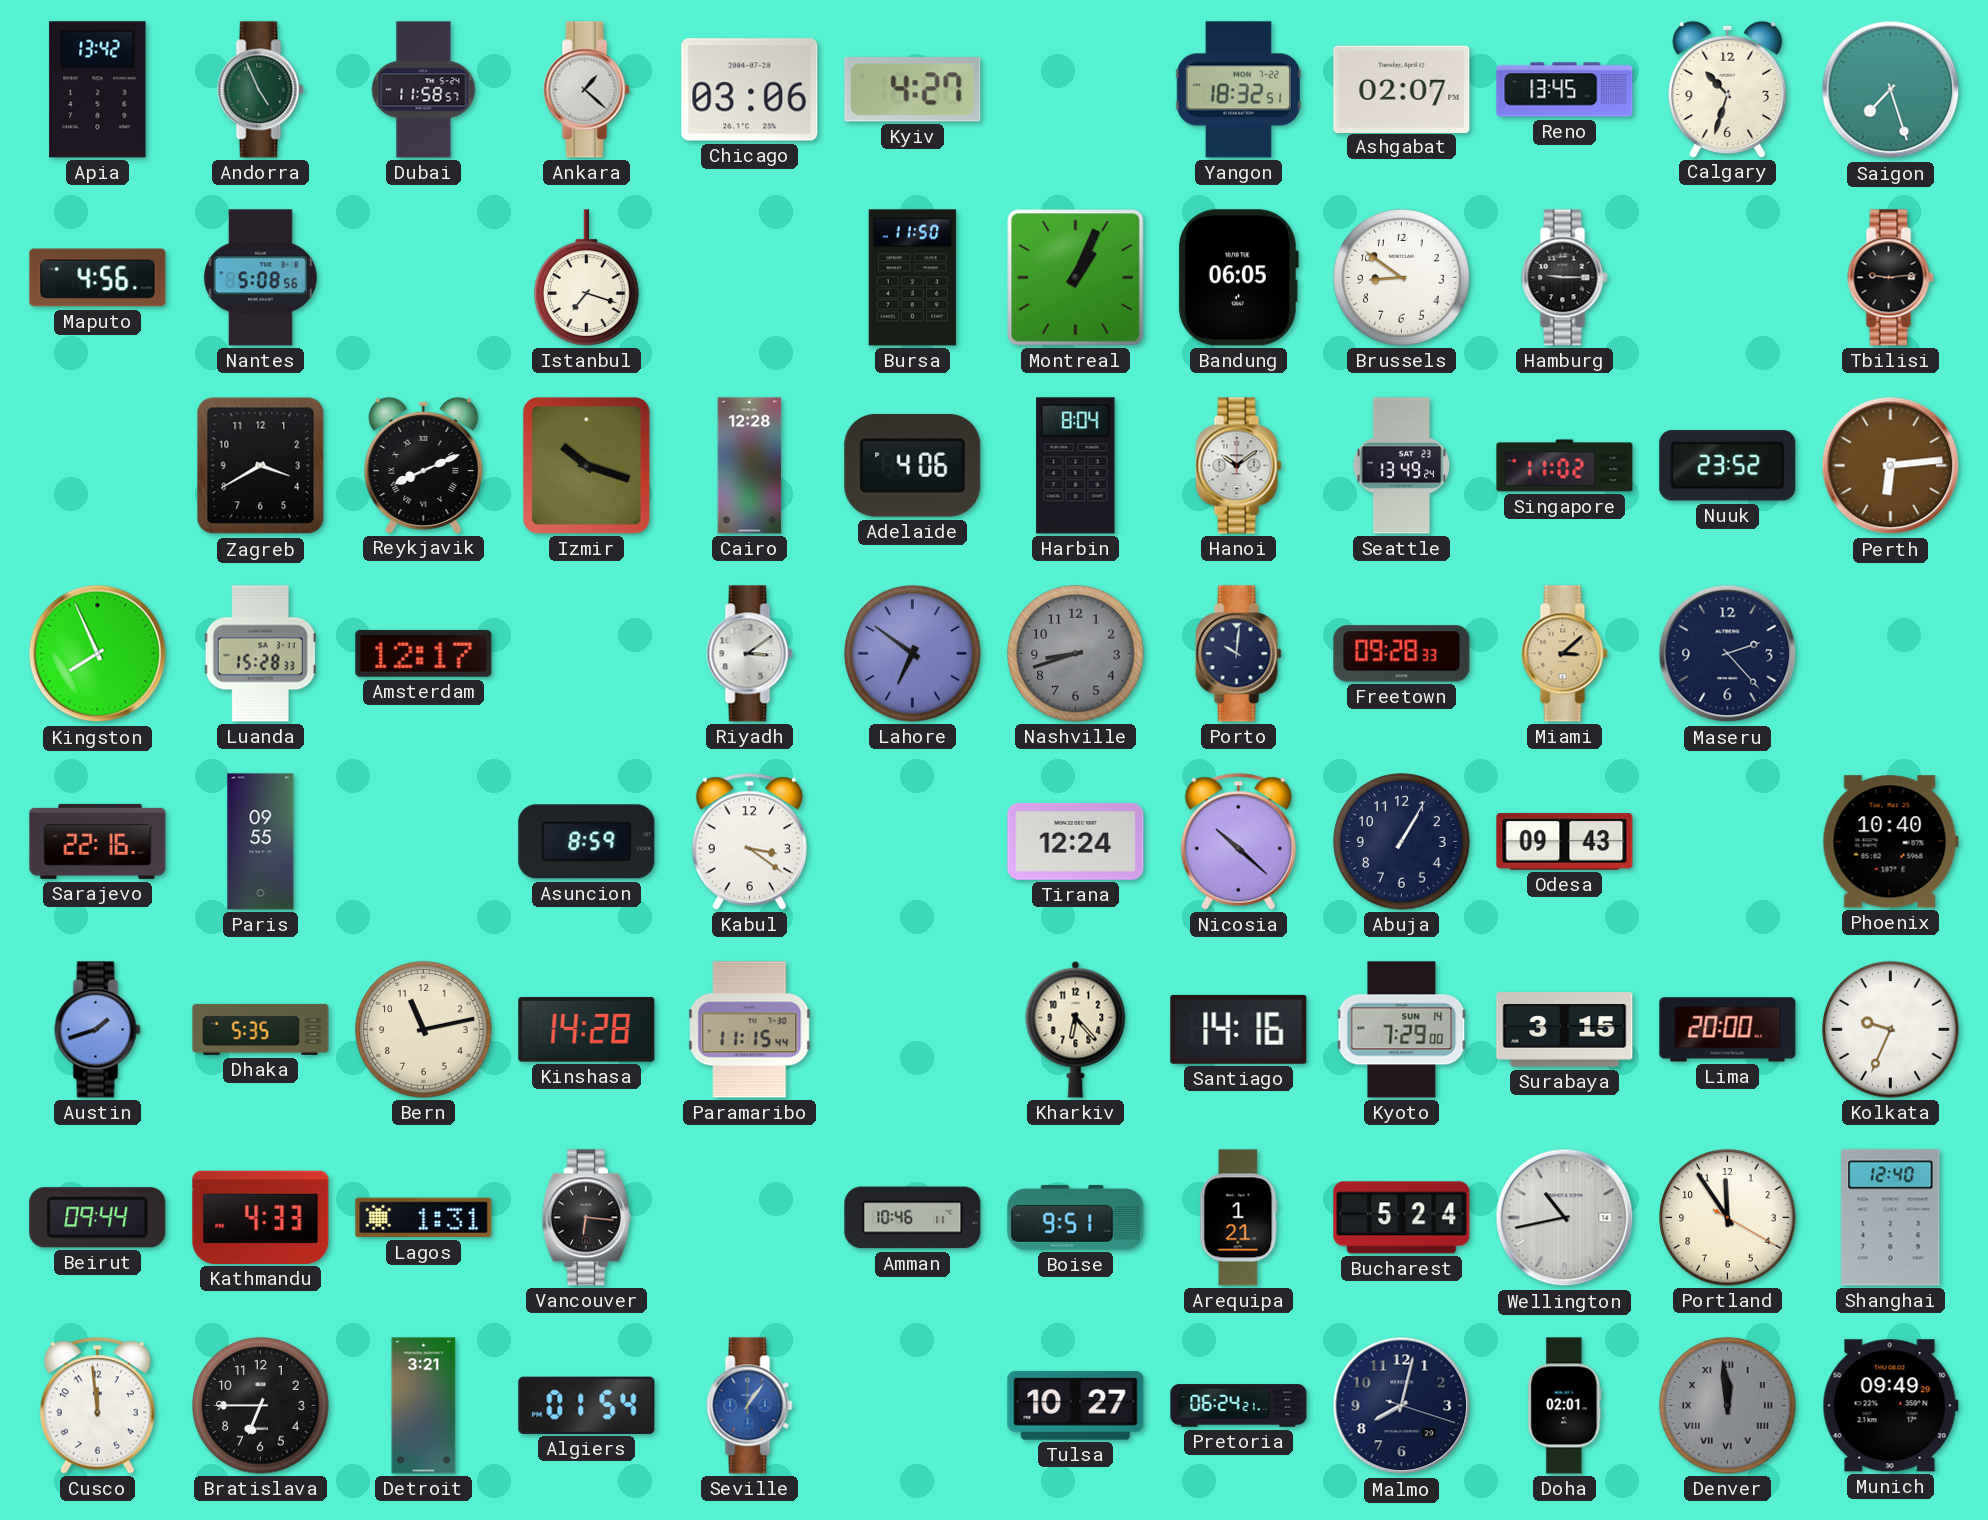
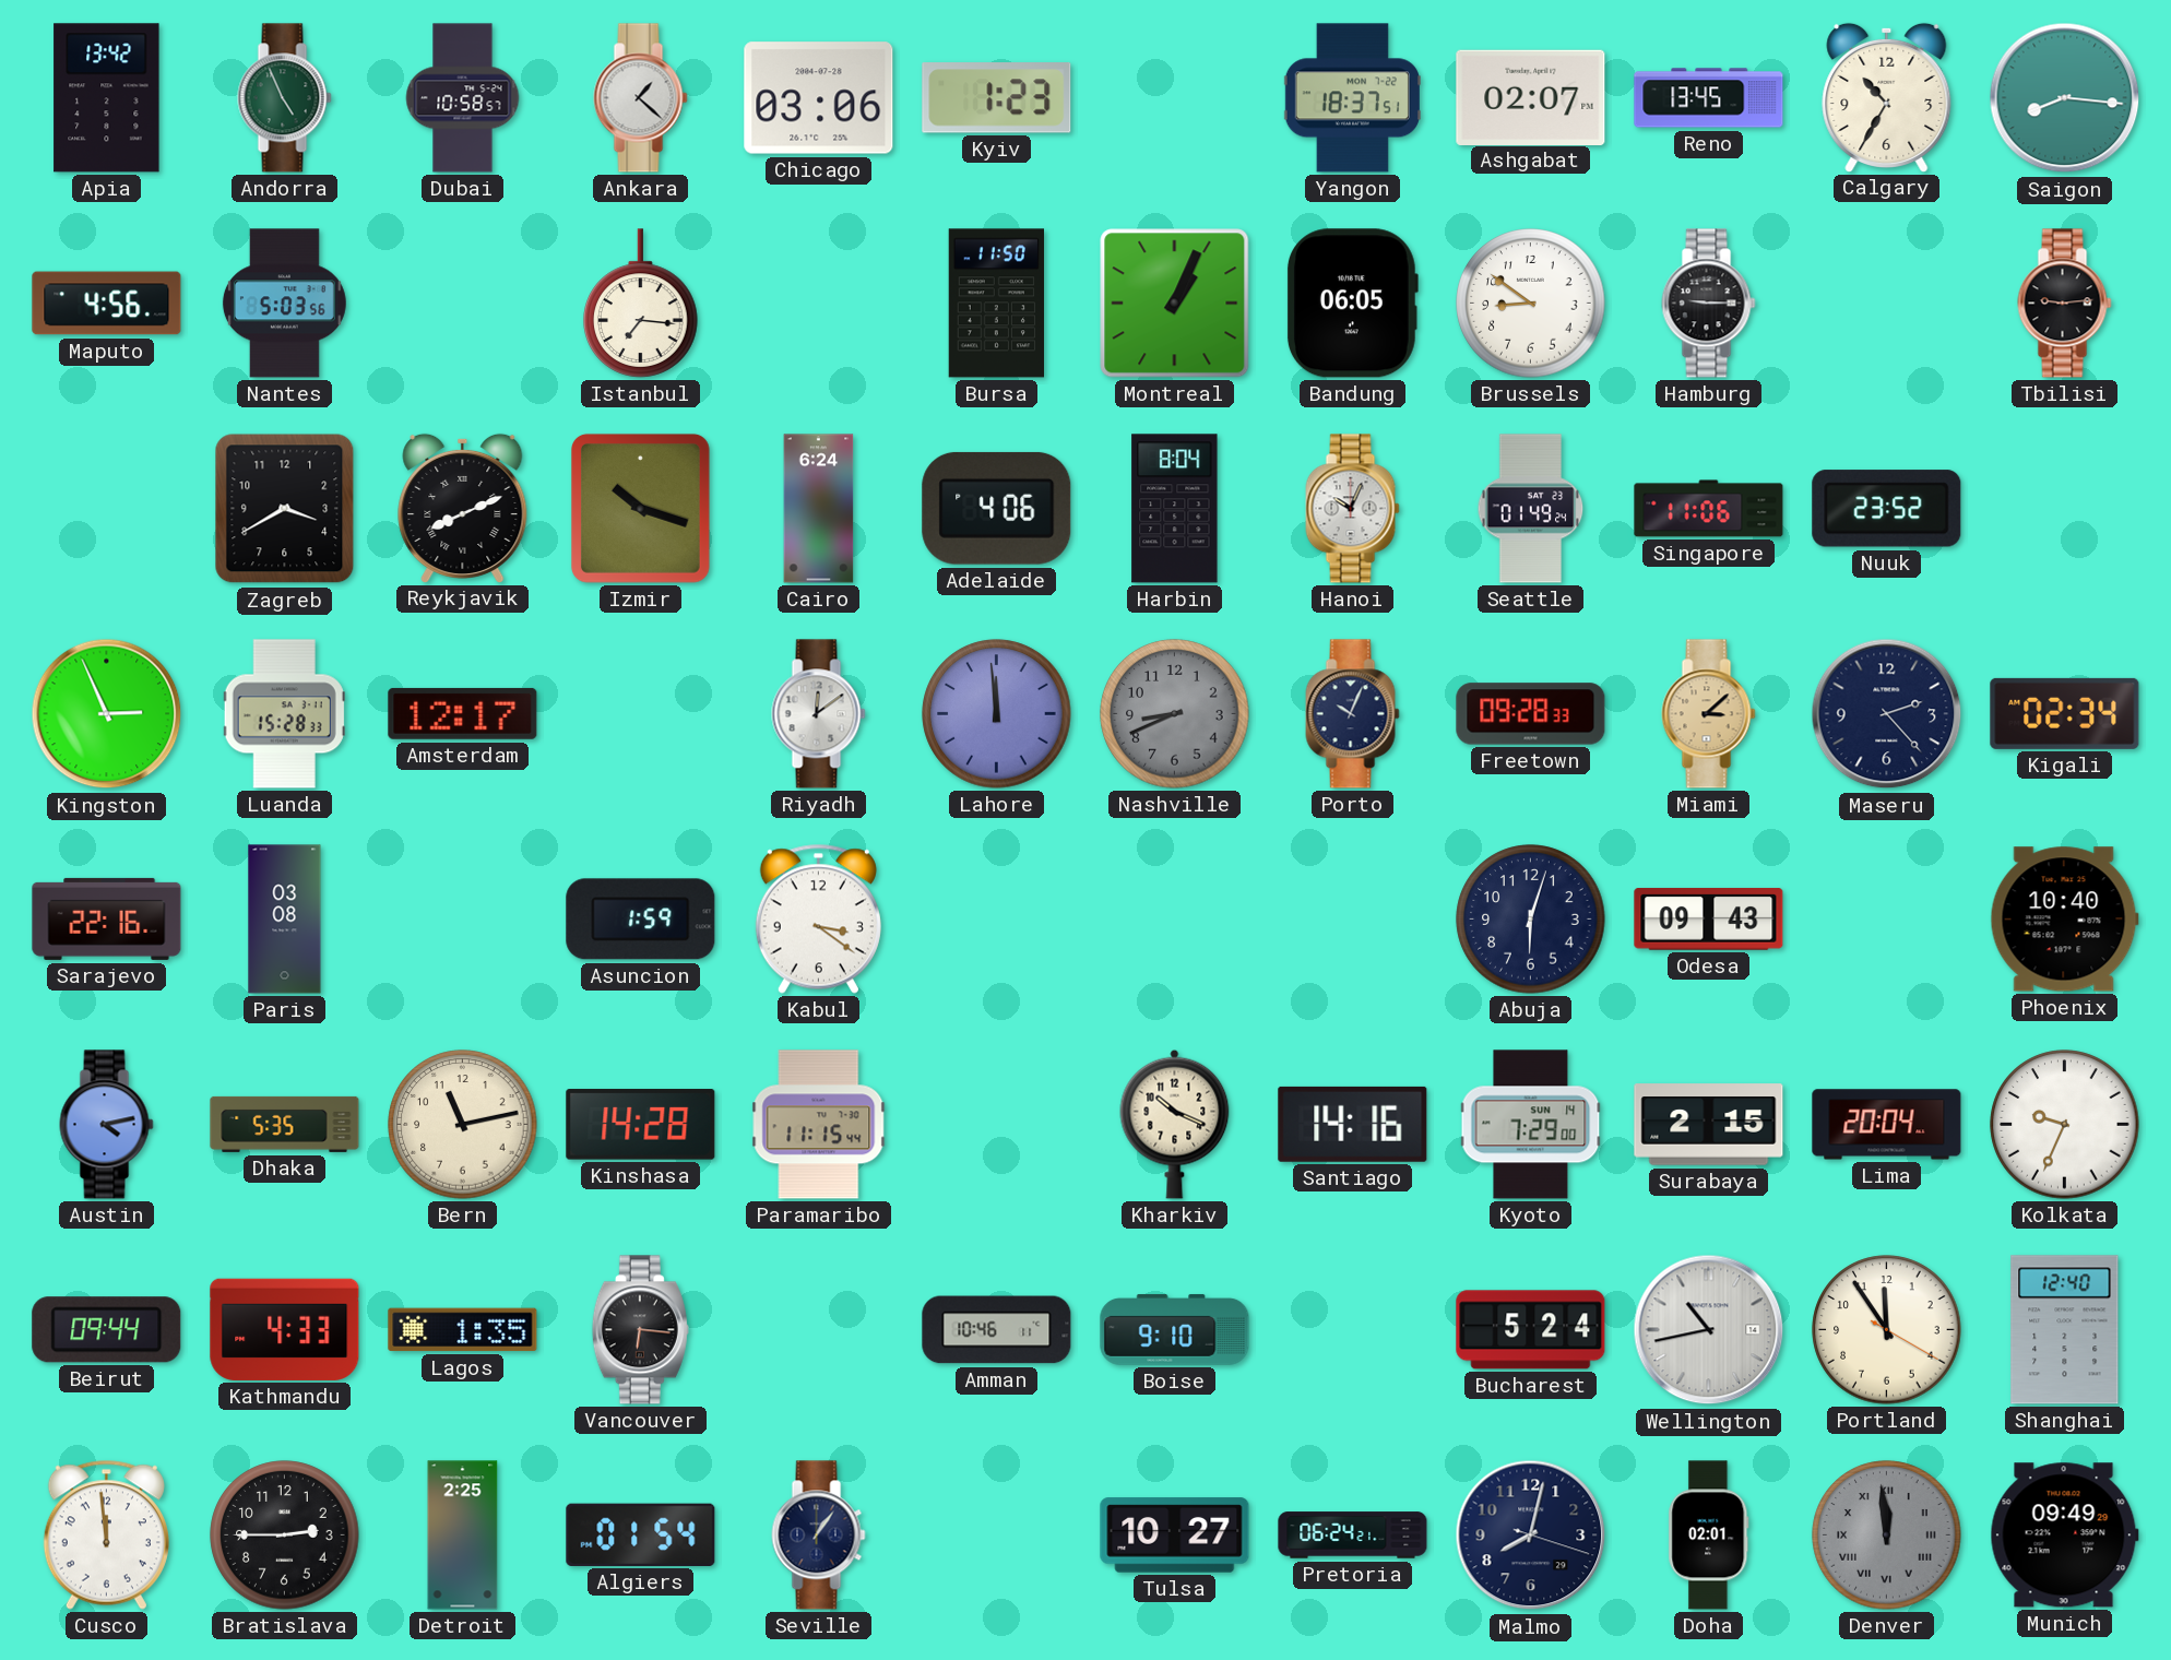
Dubai: 11:58 -> 10:58 (463, 98)
Kyiv: 4:27 -> 1:23 (997, 98)
Yangon: 18:32 -> 18:37 (1352, 98)
Calgary: 10:33 -> 10:35 (1887, 97)
Saigon: 7:27 -> 8:16 (2065, 98)
Nantes: 5:08 -> 5:03 (284, 304)
Istanbul: 7:18 -> 7:16 (641, 304)
Cairo: 12:28 -> 6:24 (819, 509)
Hanoi: 10:09 -> 10:04 (1353, 509)
Seattle: 13:49 -> 01:49 (1531, 509)
Singapore: 11:02 -> 11:06 (1709, 509)
Perth: 6:14 -> none (1891, 466)
Kingston: 7:56 -> 2:56 (107, 714)
Riyadh: 3:09 -> 12:09 (819, 714)
Lahore: 6:51 -> 11:59 (997, 714)
Nashville: 8:42 -> 8:41 (1175, 714)
Porto: 10:01 -> 10:04 (1353, 714)
Kigali: none -> 02:34 (2065, 713)
Paris: 09:55 -> 03:08 (285, 920)
Asuncion: 8:59 -> 1:59 (641, 920)
Tirana: 12:24 -> none (1076, 841)
Nicosia: 10:22 -> none (1238, 841)
Abuja: 1:05 -> 6:03 (1531, 920)
Austin: 1:42 -> 4:13 (107, 1125)
Kharkiv: 6:23 -> 10:19 (1175, 1124)
Surabaya: 3:15 -> 2:15 (1709, 1125)
Lima: 20:00 -> 20:04 (1887, 1125)
Lagos: 1:31 -> 1:35 (463, 1330)
Boise: 9:51 -> 9:10 (1175, 1330)
Arequipa: 1:21 -> none (1239, 1218)
Bratislava: 6:45 -> 2:45 (285, 1535)
Detroit: 3:21 -> 2:25 (463, 1535)
Seville dial: blue -> navy (819, 1535)
